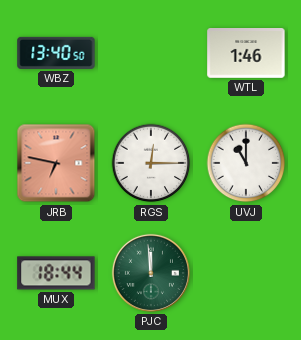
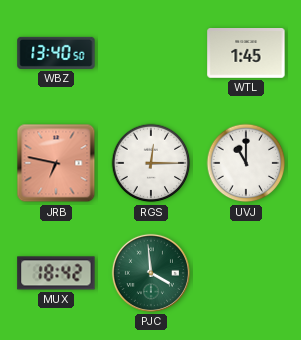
WTL: 1:46 -> 1:45 (246, 54)
MUX: 18:44 -> 18:42 (56, 273)
PJC: 11:59 -> 3:59 (151, 273)
